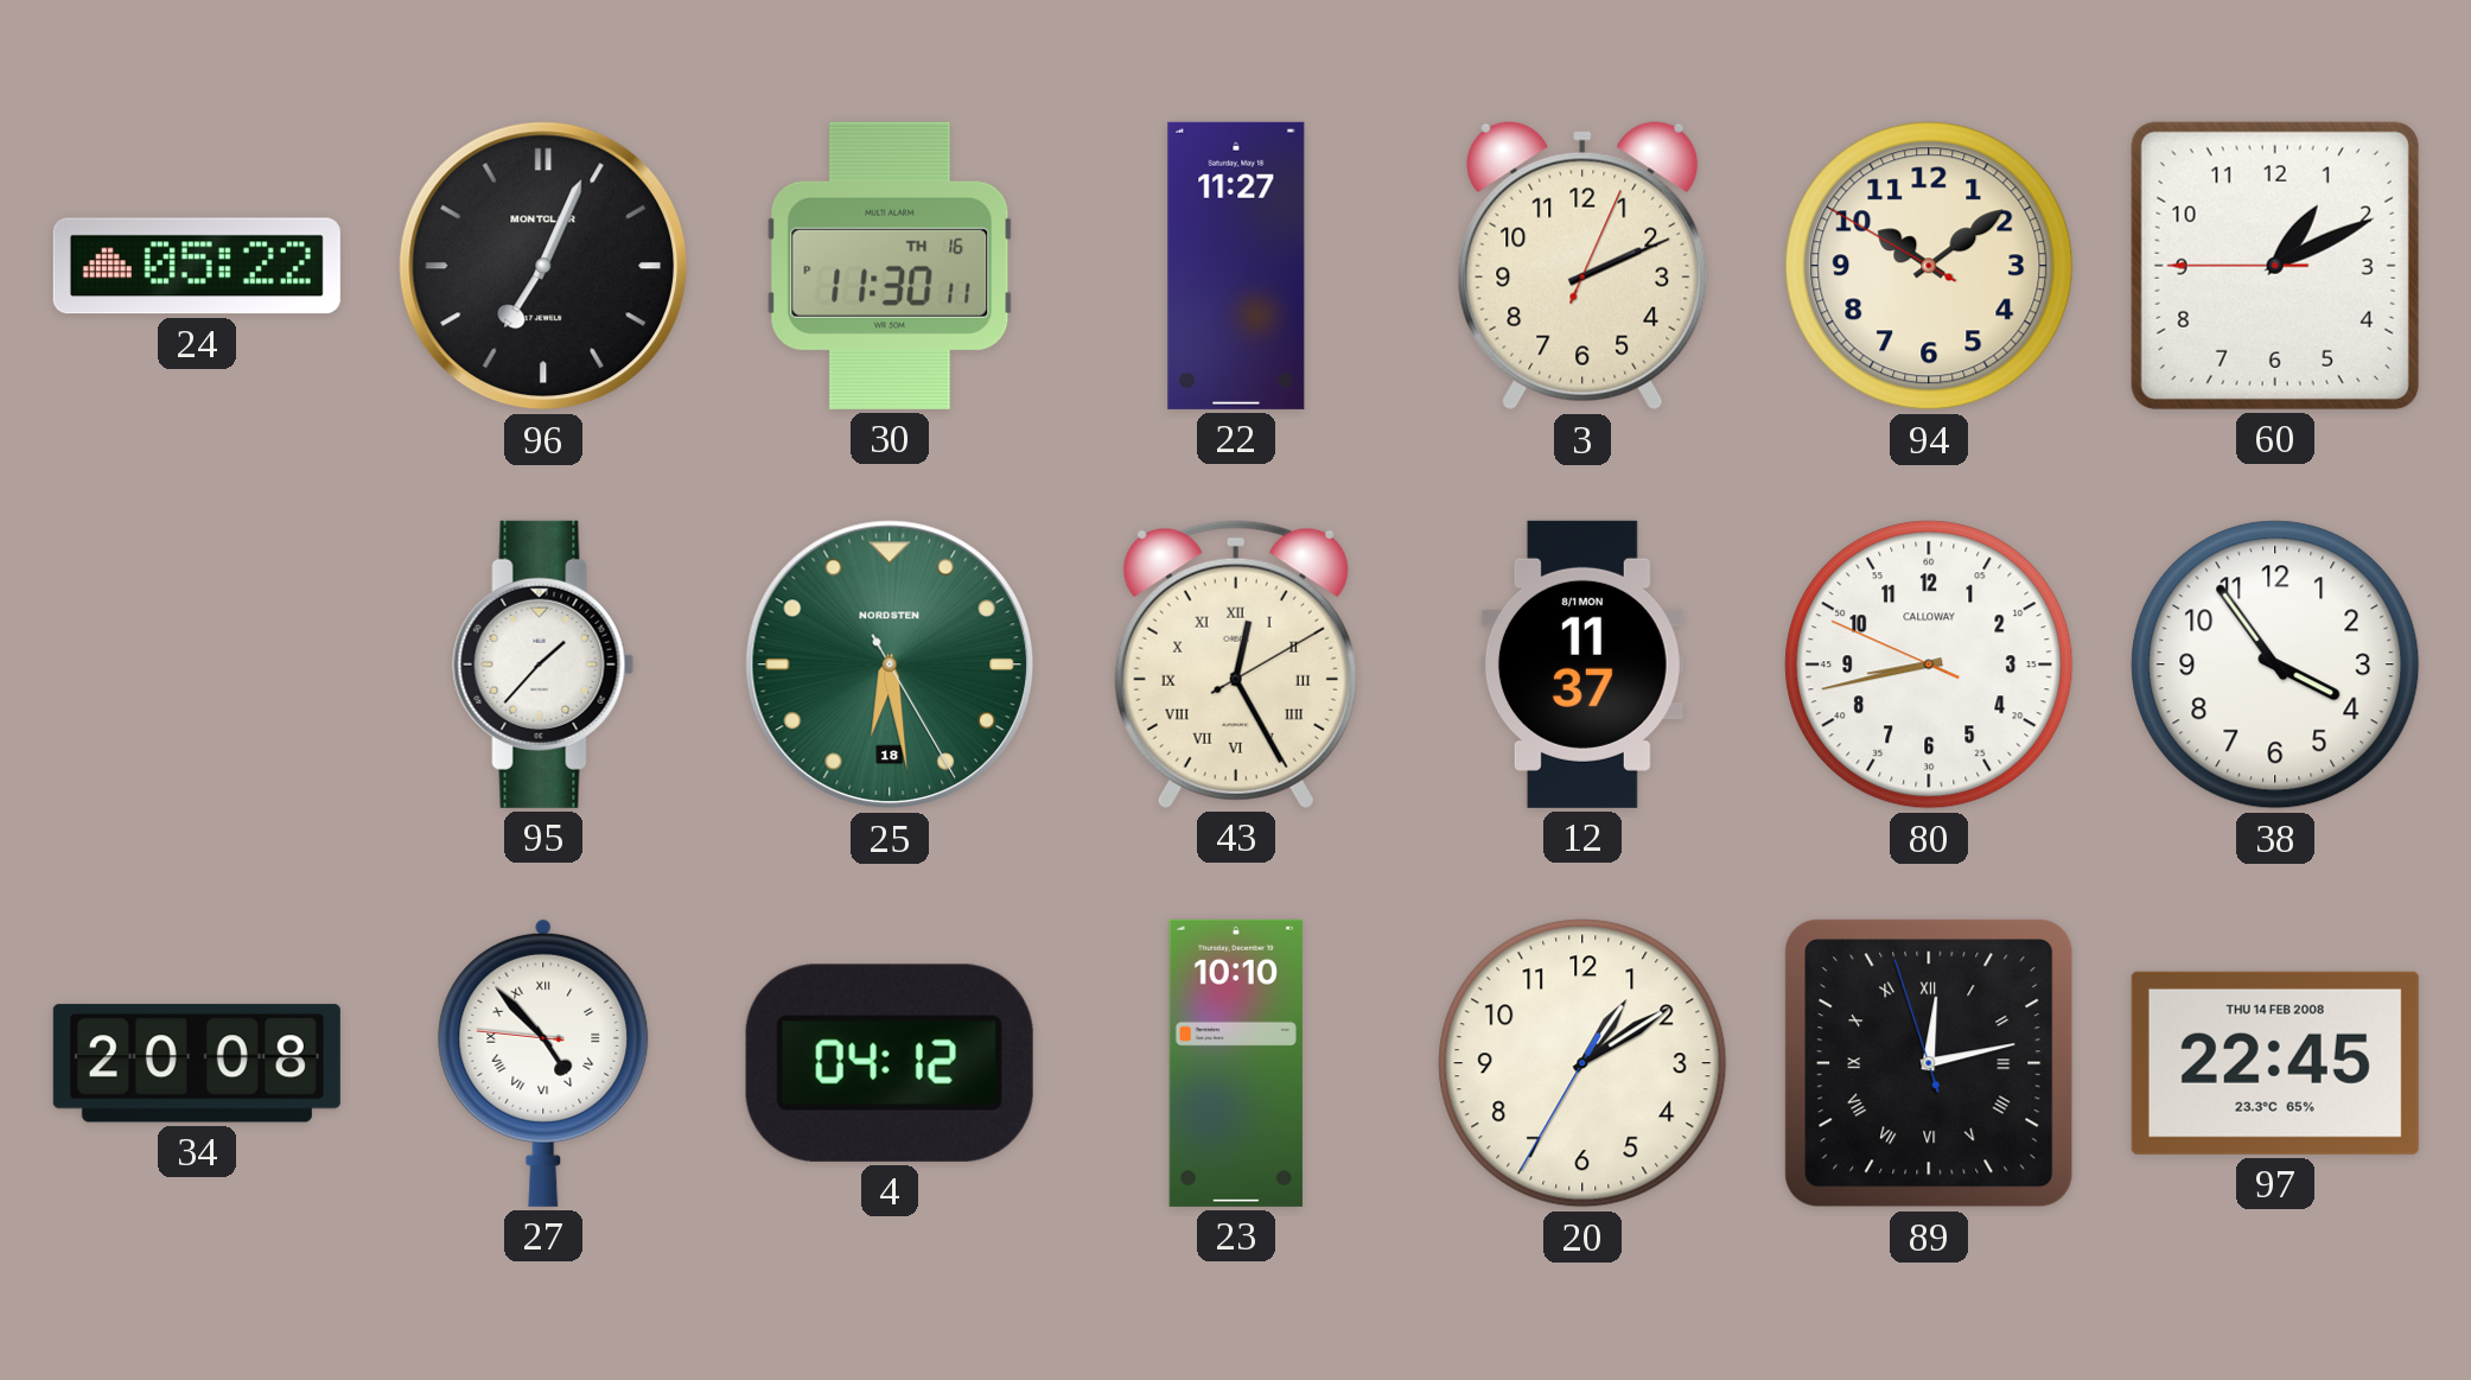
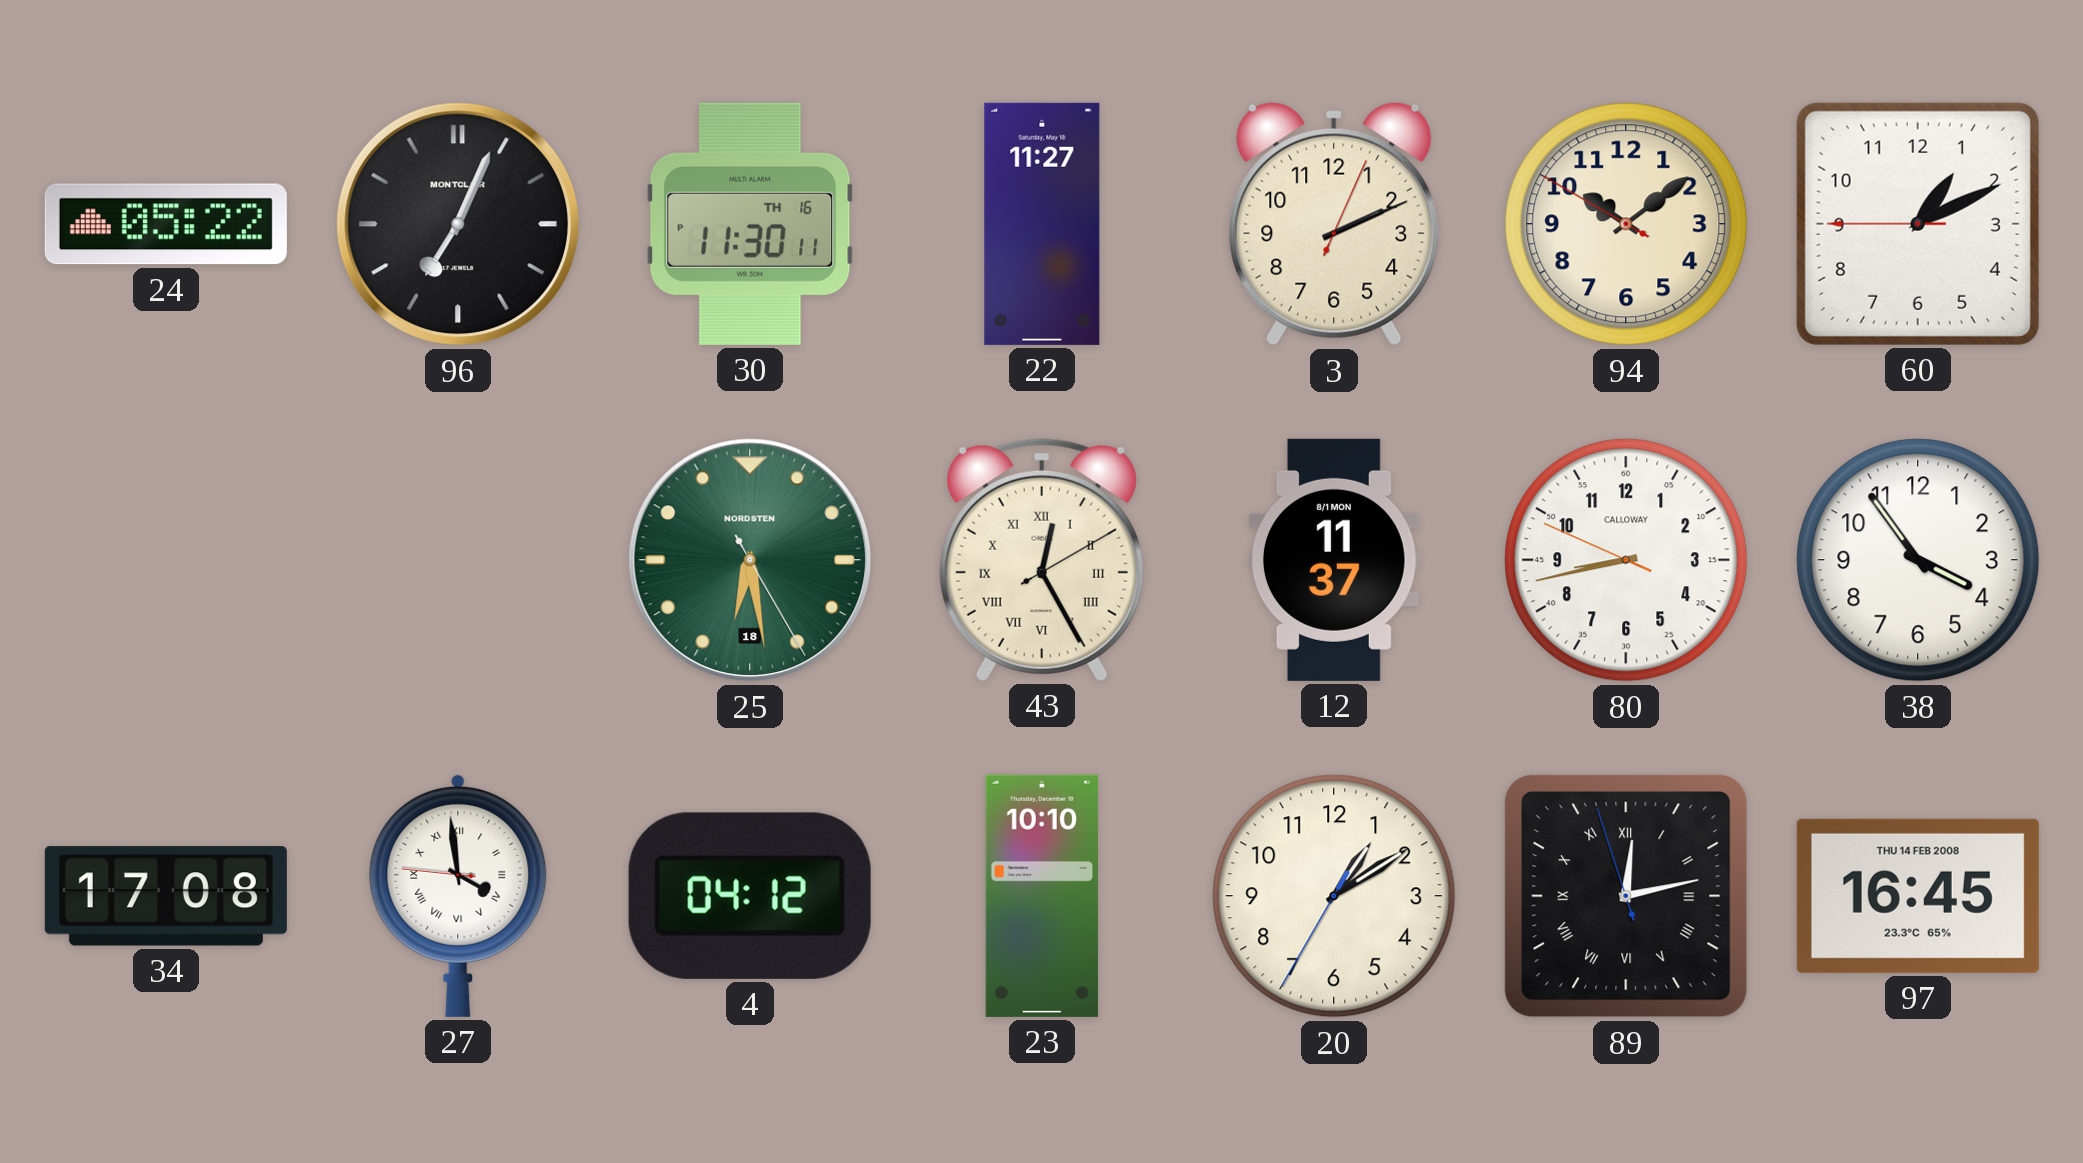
95: 1:37 -> none (543, 664)
34: 20:08 -> 17:08 (166, 896)
27: 4:52 -> 3:58 (458, 895)
97: 22:45 -> 16:45 (1918, 896)
